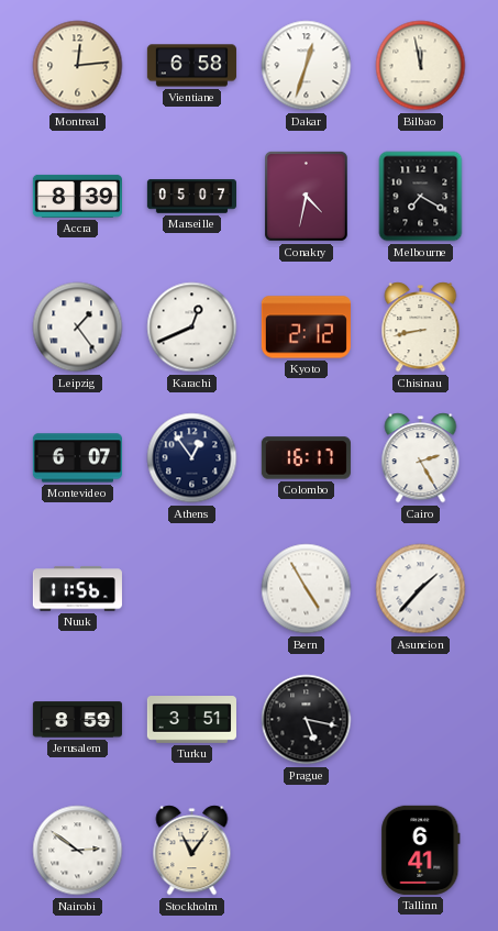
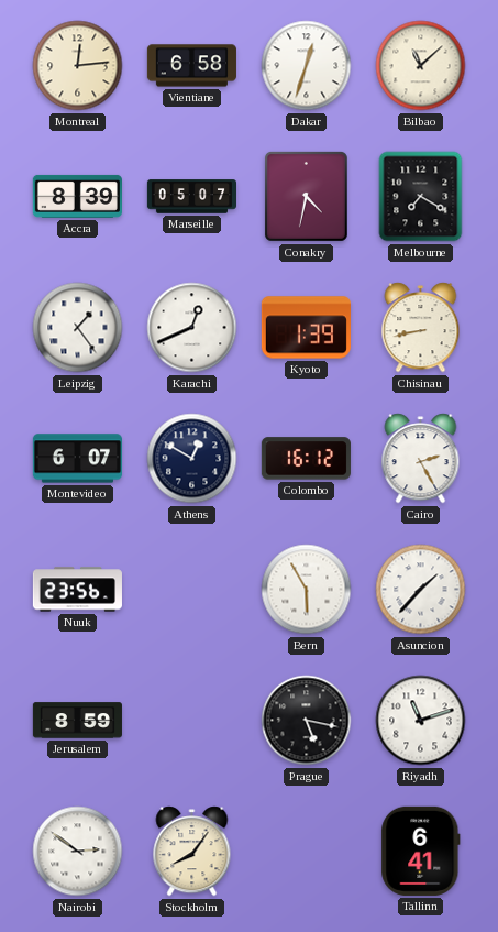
Bilbao: 11:58 -> 11:08 (421, 66)
Kyoto: 2:12 -> 1:39 (306, 328)
Athens: 12:54 -> 12:50 (192, 459)
Colombo: 16:17 -> 16:12 (306, 459)
Nuuk: 11:56 -> 23:56 (77, 590)
Bern: 4:55 -> 5:55 (307, 590)
Turku: 3:51 -> none (191, 720)
Riyadh: none -> 11:12 (421, 721)
Stockholm: 11:06 -> 8:06 (192, 852)
